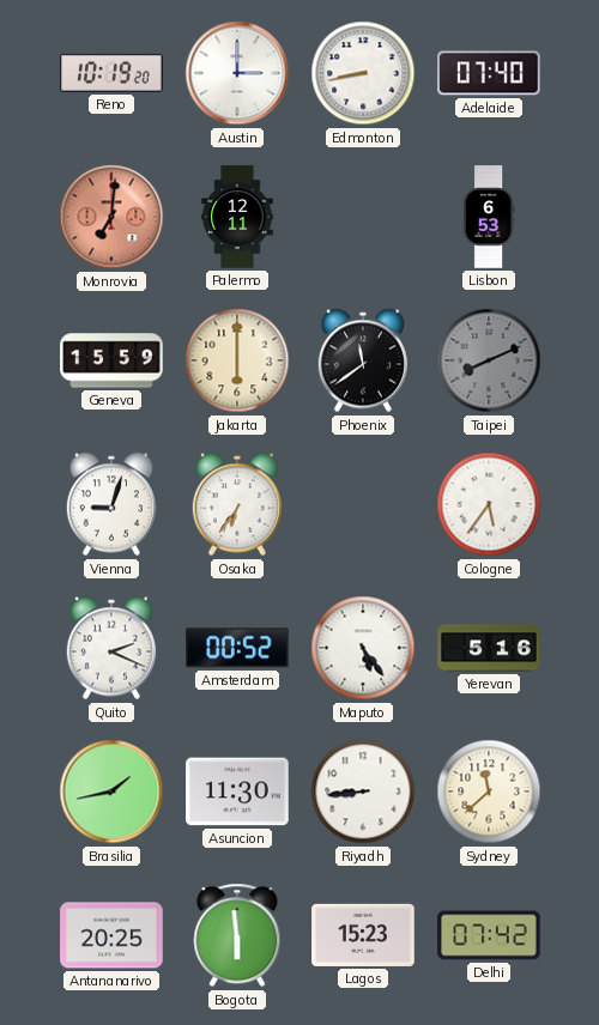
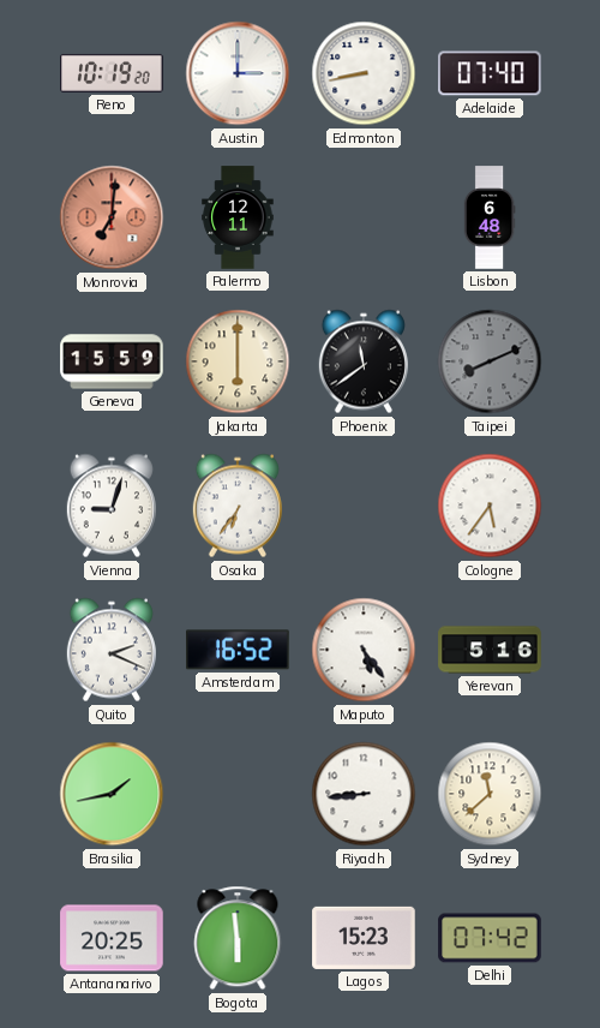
Lisbon: 6:53 -> 6:48 (490, 217)
Amsterdam: 00:52 -> 16:52 (238, 650)
Asuncion: 11:30 -> none (237, 792)
